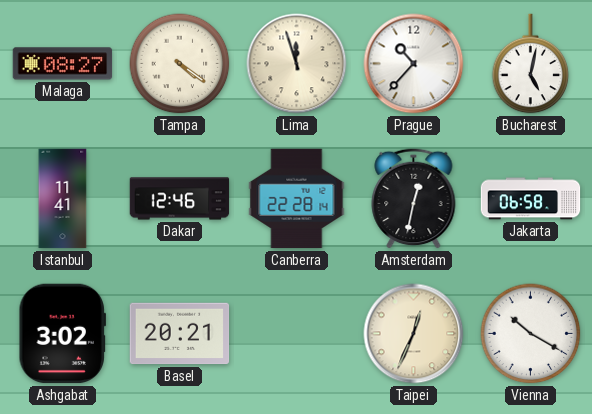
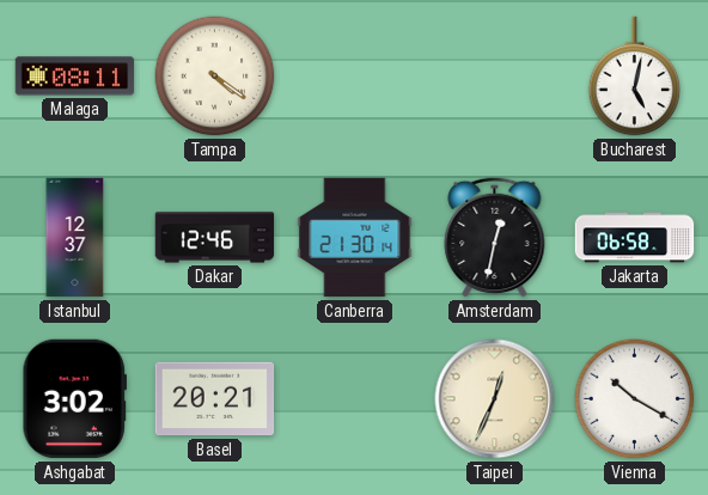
Malaga: 08:27 -> 08:11 (75, 77)
Lima: 11:57 -> none (297, 64)
Prague: 10:37 -> none (414, 64)
Istanbul: 11:41 -> 12:37 (75, 238)
Canberra: 22:28 -> 21:30 (355, 238)
